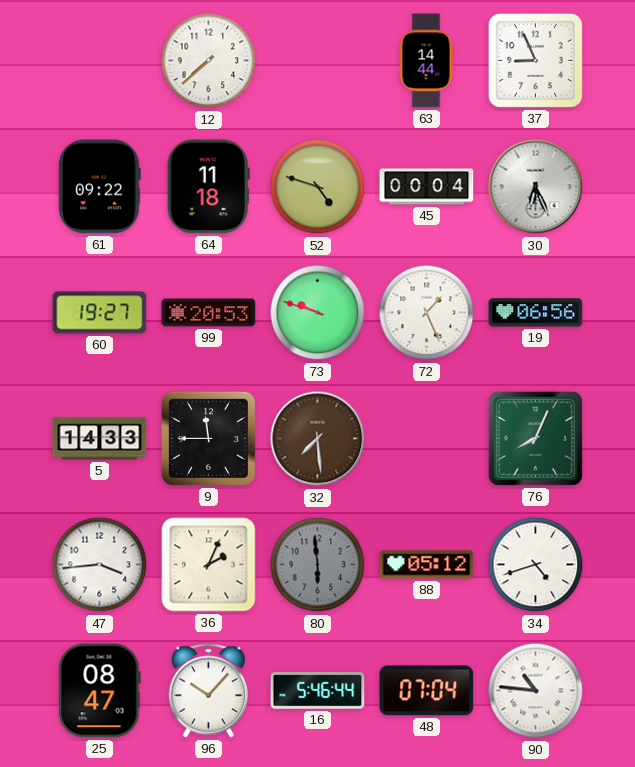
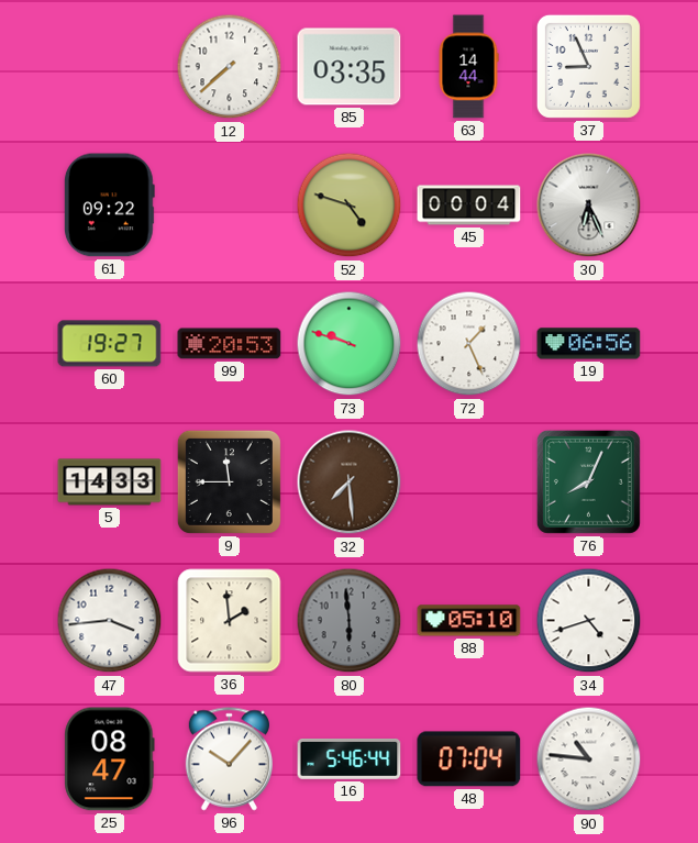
85: none -> 03:35 (350, 67)
64: 11:18 -> none (208, 187)
36: 2:04 -> 1:59 (230, 621)
88: 05:12 -> 05:10 (469, 621)
